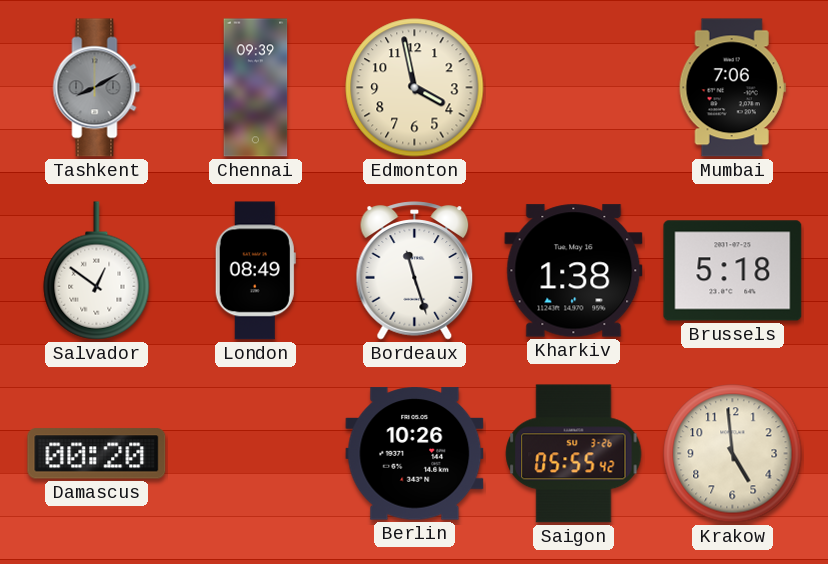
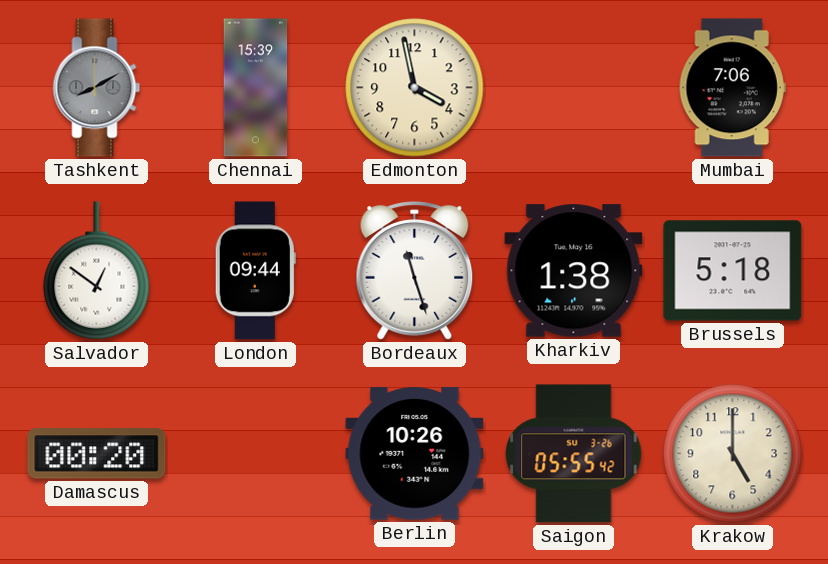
Chennai: 09:39 -> 15:39 (256, 88)
London: 08:49 -> 09:44 (255, 271)
Krakow: 4:59 -> 5:00 (733, 454)
